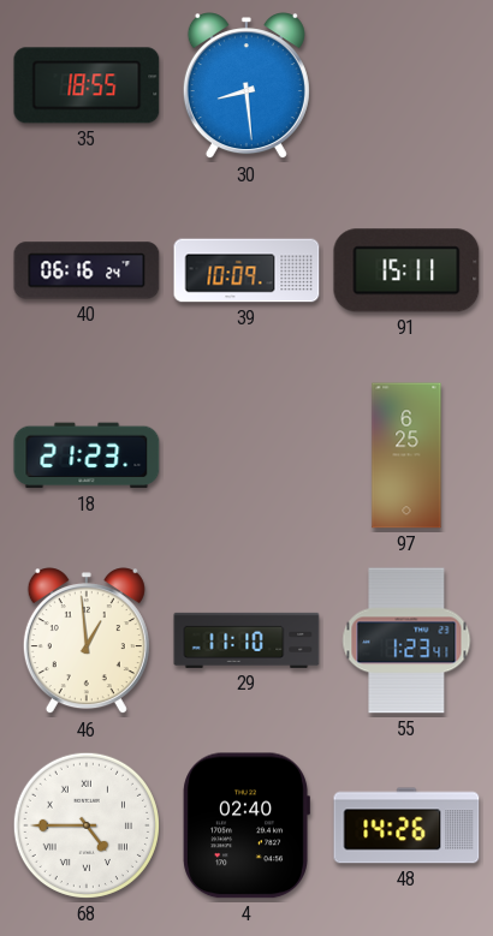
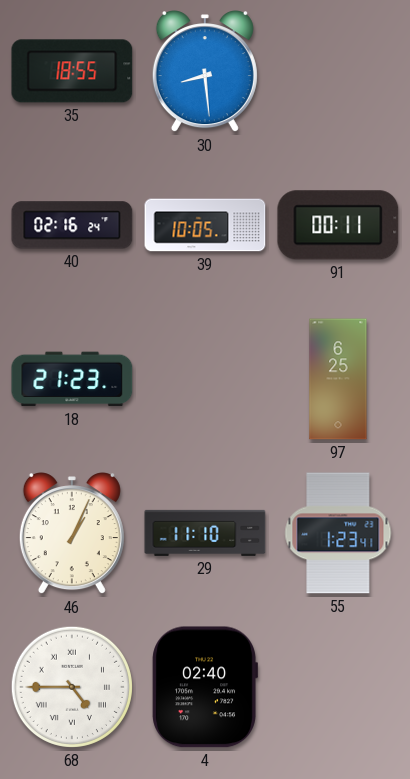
40: 06:16 -> 02:16 (72, 225)
39: 10:09 -> 10:05 (205, 225)
91: 15:11 -> 00:11 (338, 225)
46: 12:59 -> 1:04 (72, 534)
48: 14:26 -> none (406, 825)
